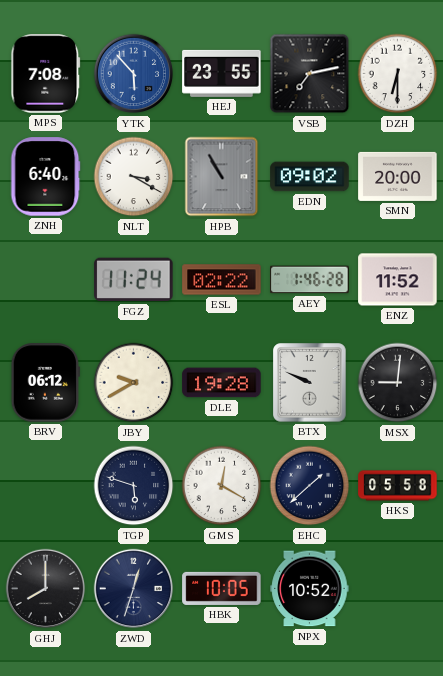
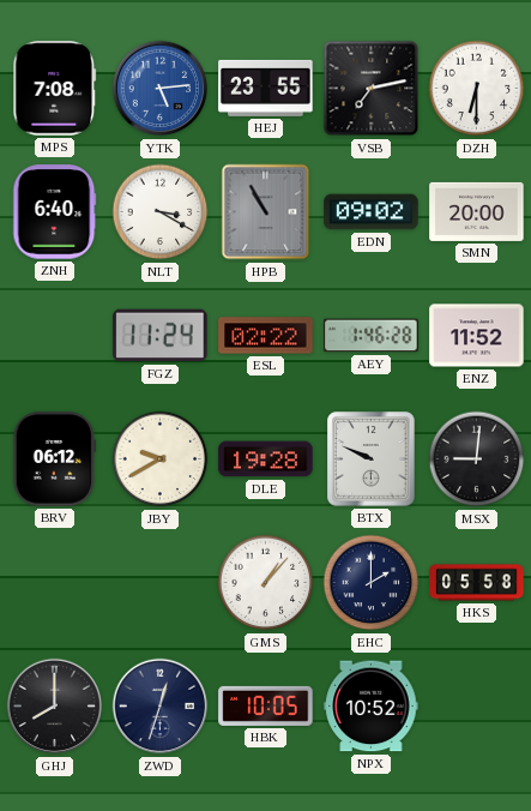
YTK: 5:53 -> 5:14 (161, 89)
TGP: 5:48 -> none (134, 486)
GMS: 12:20 -> 1:07 (266, 583)
EHC: 1:38 -> 2:00 (372, 583)
